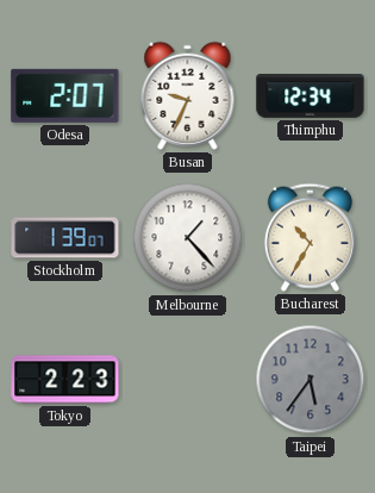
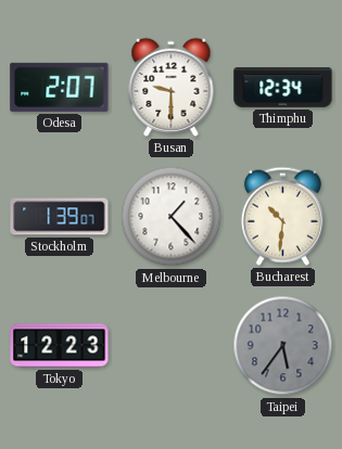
Busan: 9:34 -> 9:30 (172, 87)
Bucharest: 10:35 -> 10:31 (282, 216)
Tokyo: 2:23 -> 12:23 (60, 346)
